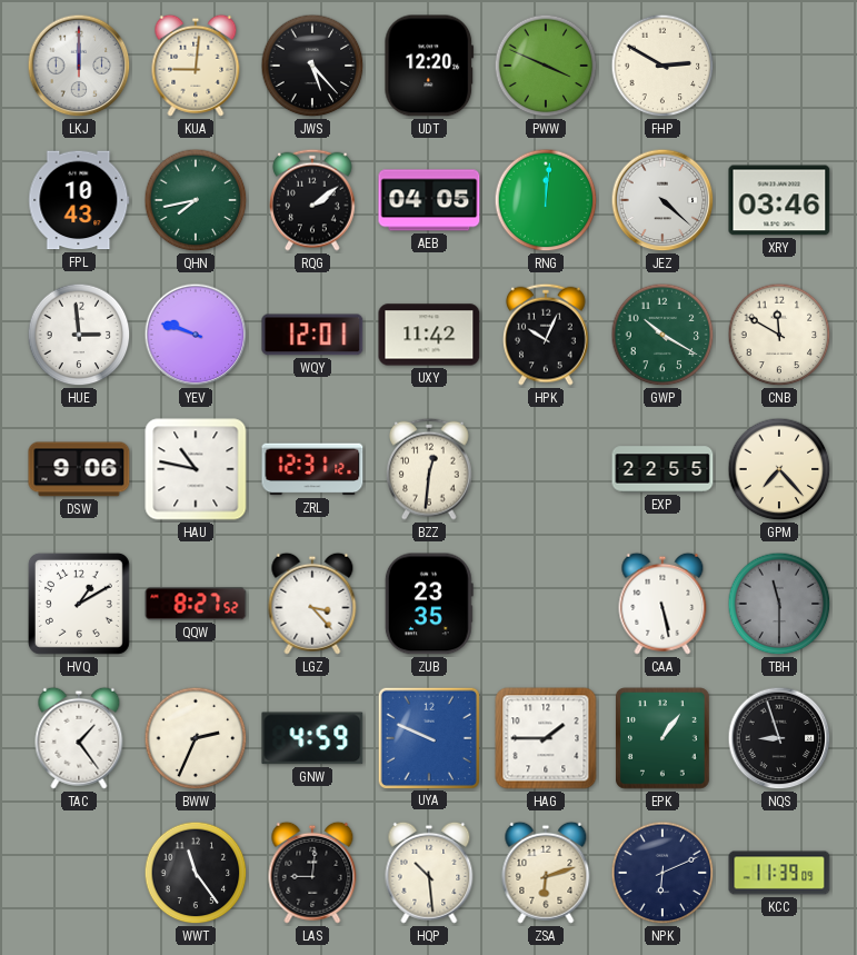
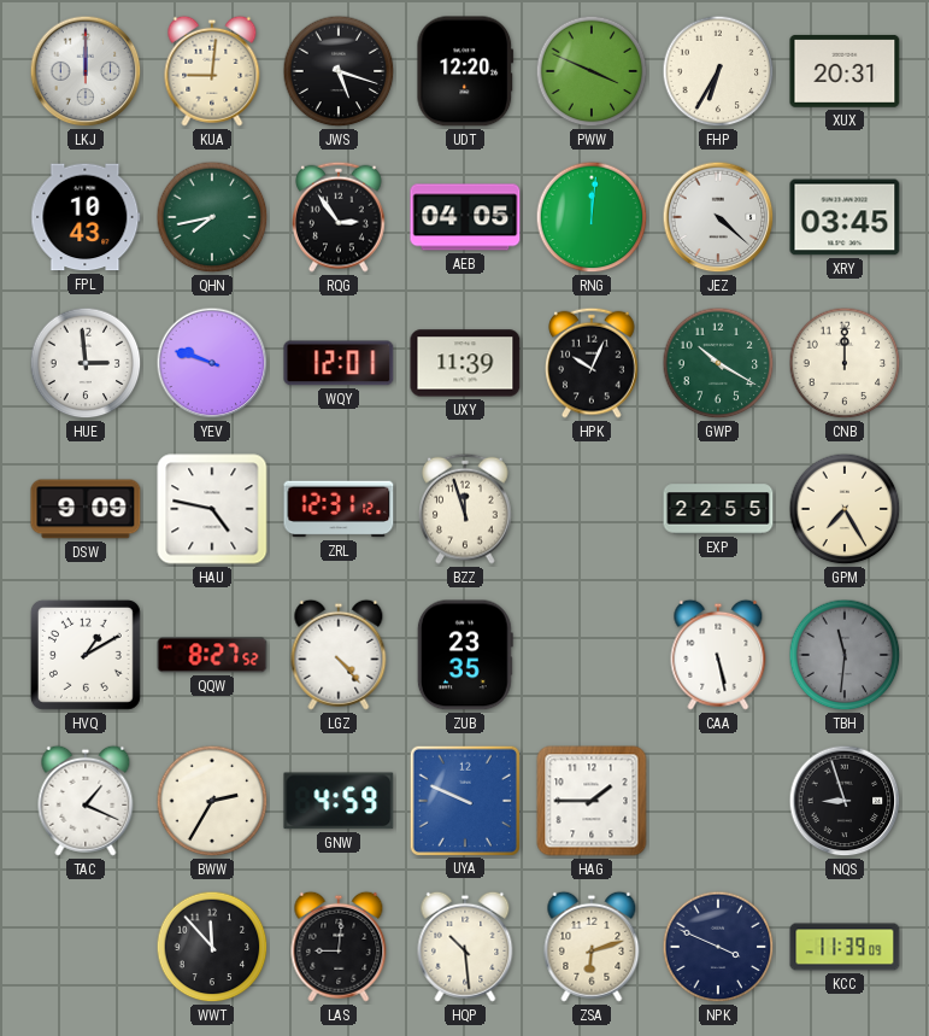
JWS: 5:23 -> 5:18 (339, 71)
FHP: 2:50 -> 6:35 (718, 71)
XUX: none -> 20:31 (845, 71)
RQG: 2:09 -> 2:54 (340, 217)
XRY: 03:46 -> 03:45 (845, 217)
UXY: 11:42 -> 11:39 (465, 363)
CNB: 11:50 -> 12:00 (845, 363)
DSW: 9:06 -> 9:09 (86, 509)
HAU: 10:47 -> 4:47 (212, 509)
BZZ: 12:31 -> 11:57 (466, 509)
GPM: 7:23 -> 7:25 (845, 509)
LGZ: 3:23 -> 4:23 (339, 655)
TBH: 11:30 -> 11:31 (845, 655)
TAC: 1:24 -> 1:19 (86, 801)
BWW: 2:34 -> 2:35 (212, 801)
EPK: 1:06 -> none (664, 739)
WWT: 11:24 -> 11:53 (212, 947)
NPK: 6:11 -> 3:49 (718, 947)
